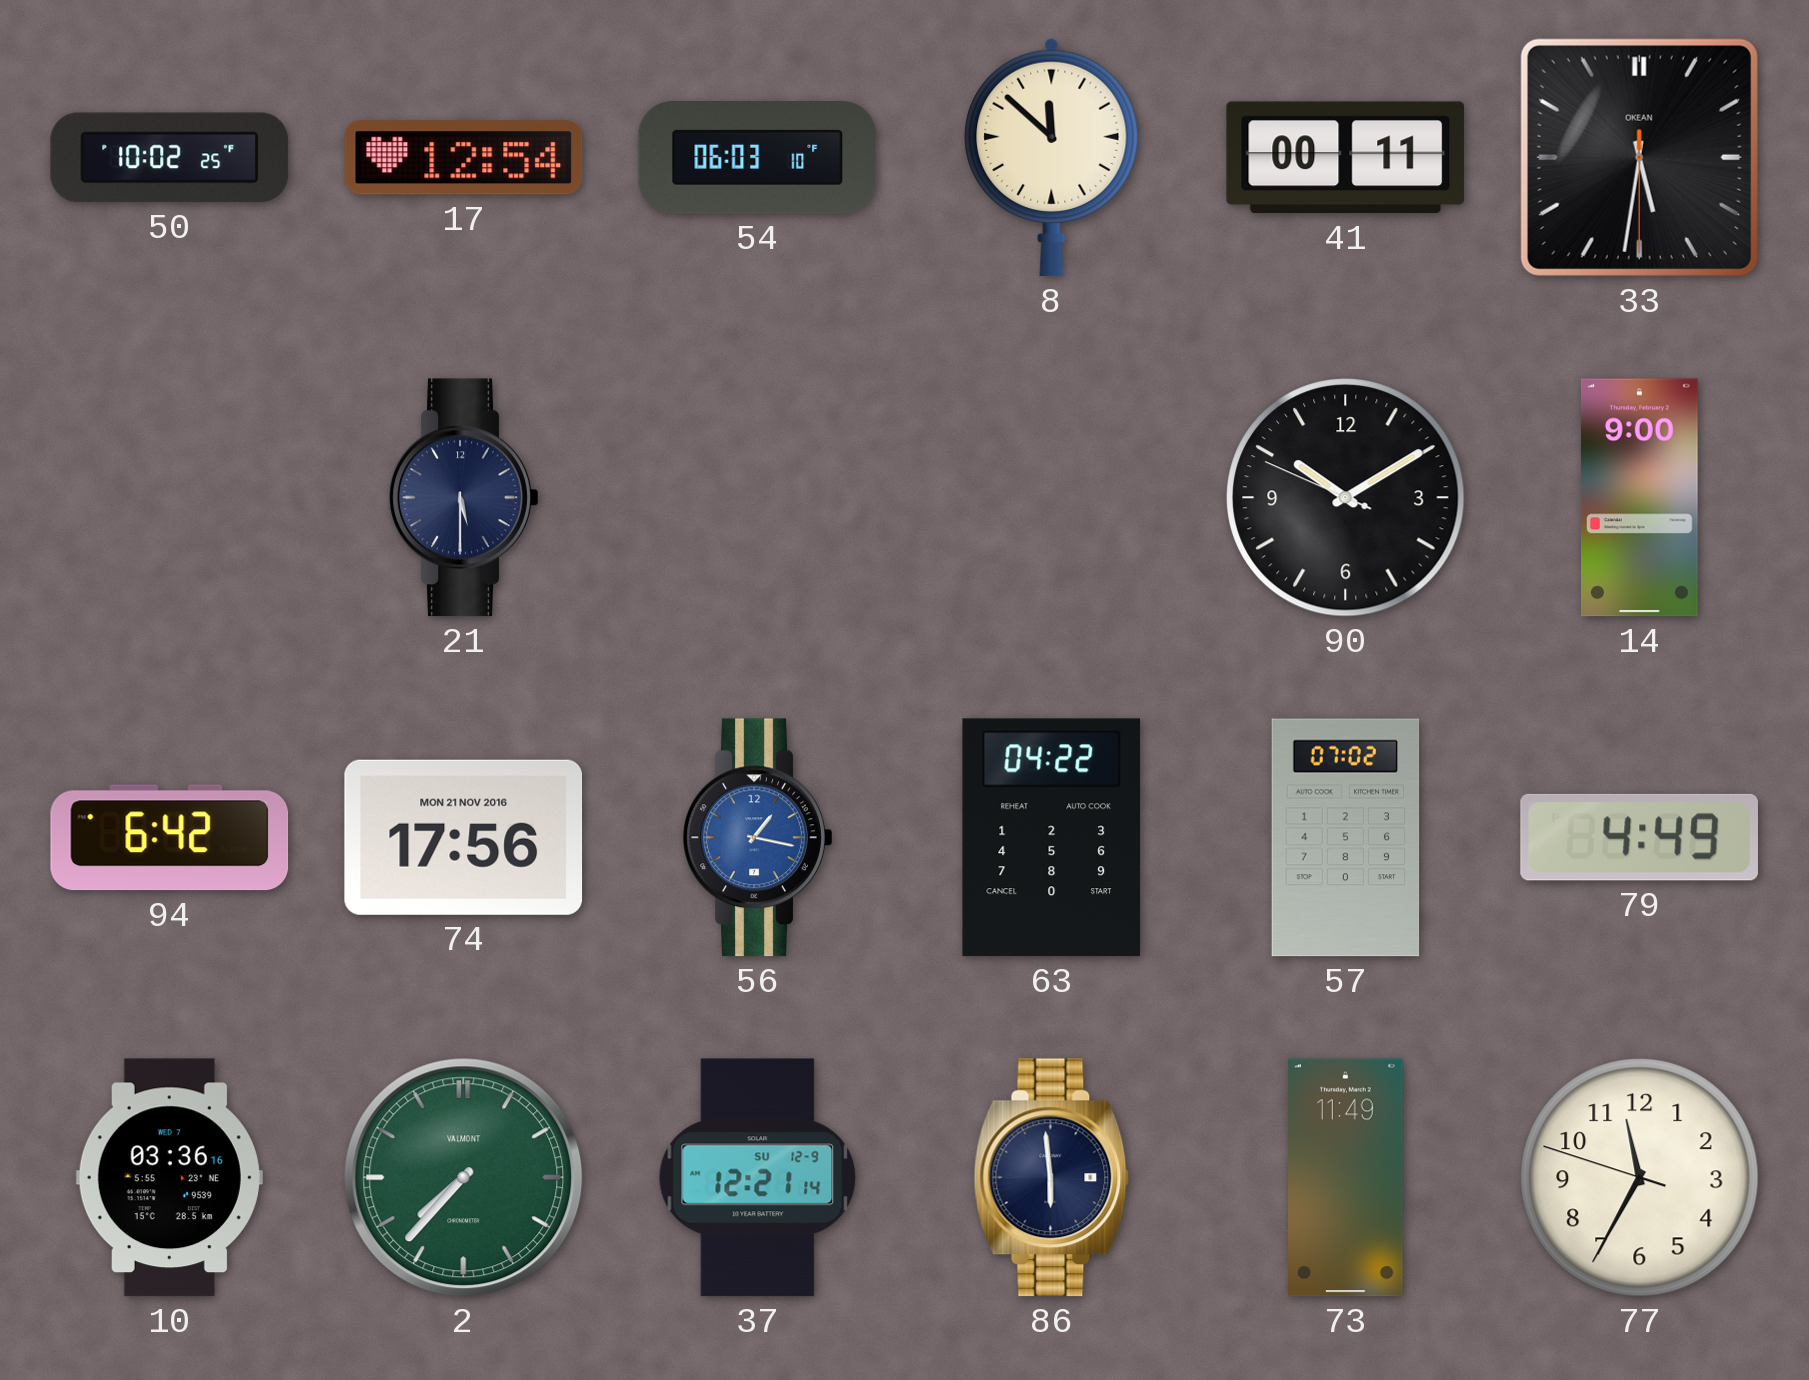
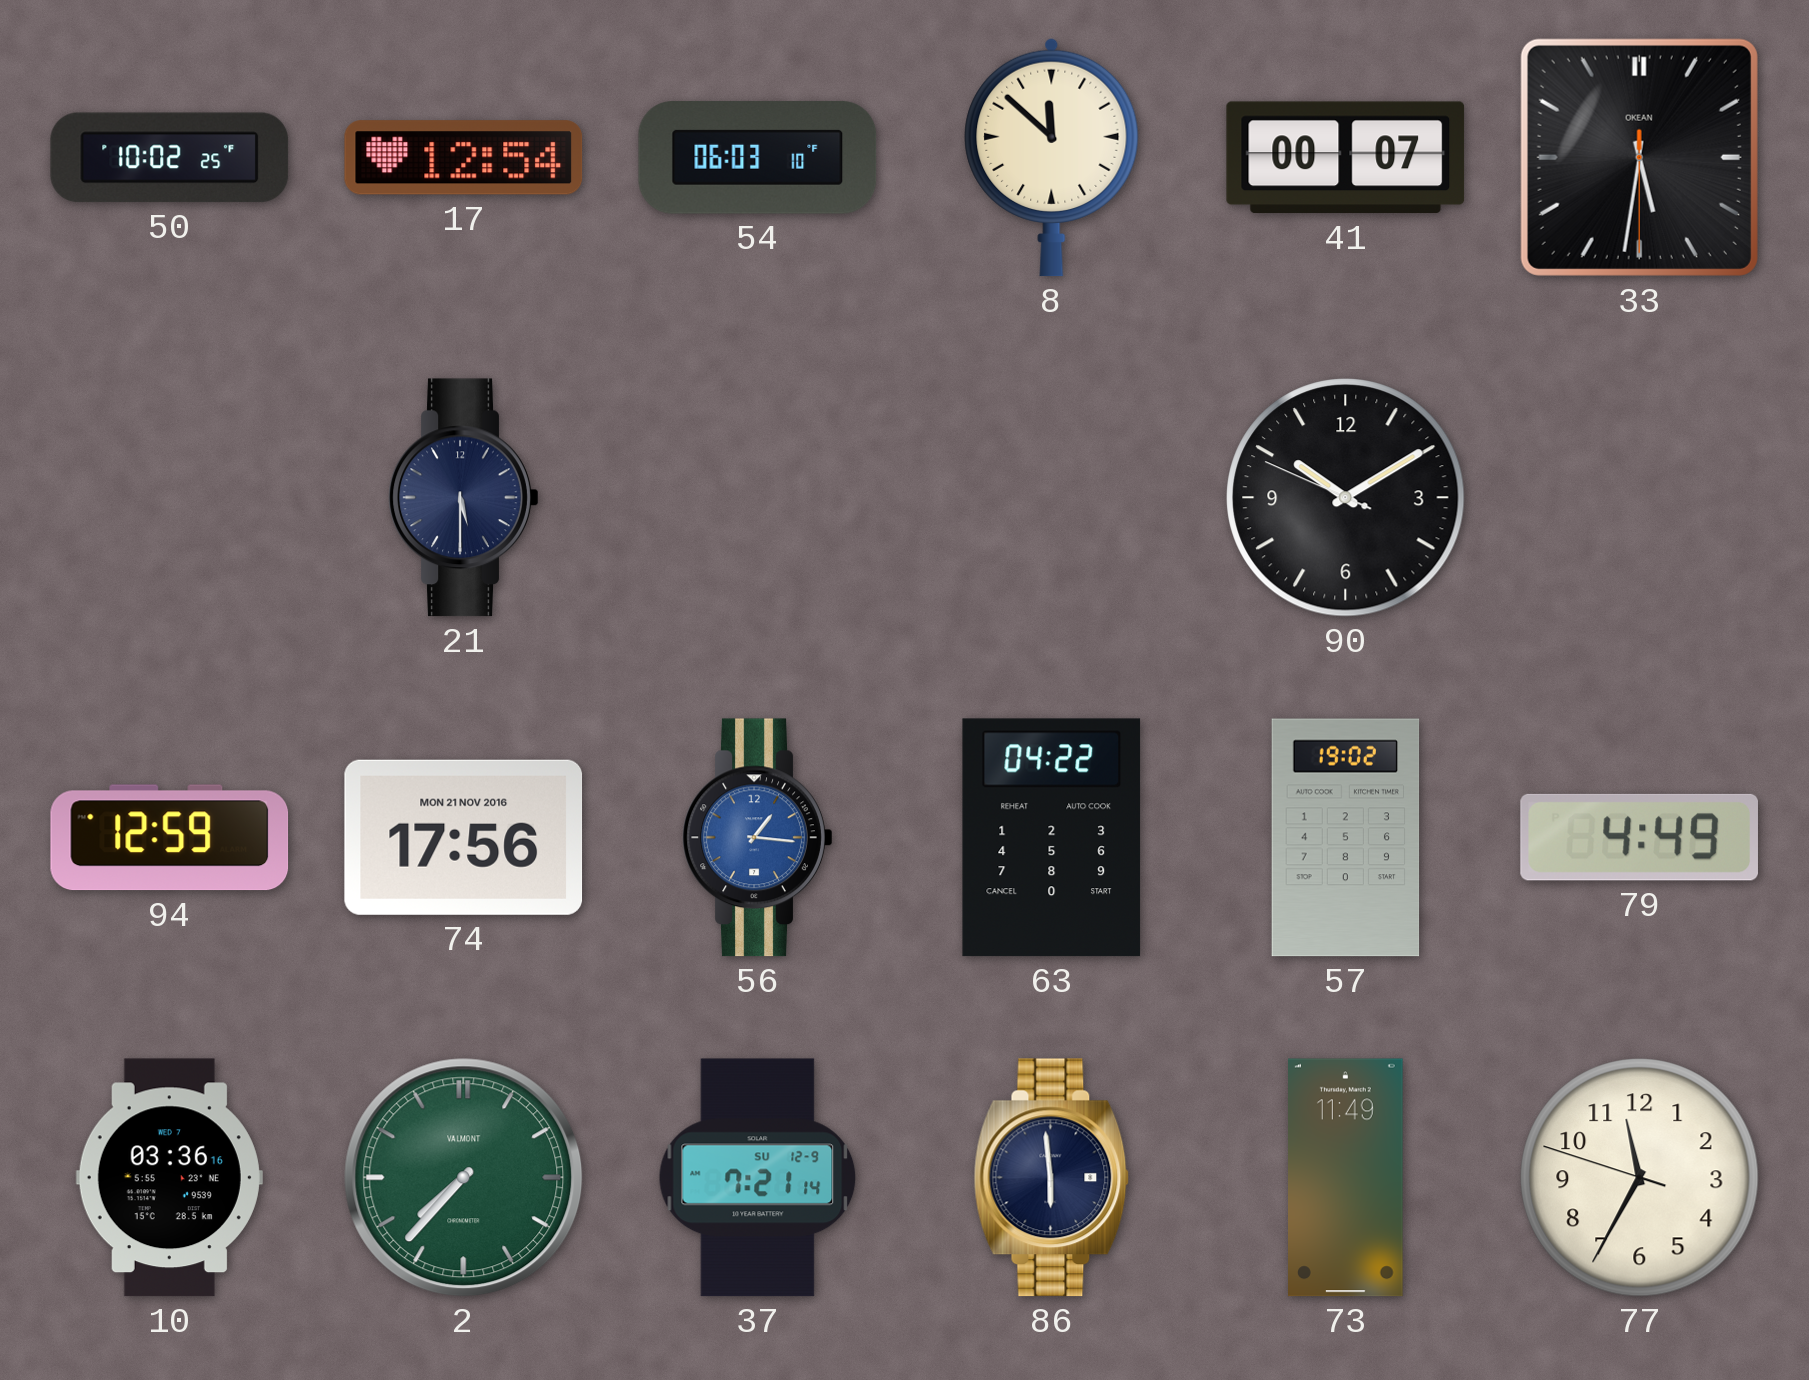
41: 00:11 -> 00:07 (1346, 158)
14: 9:00 -> none (1639, 498)
94: 6:42 -> 12:59 (170, 838)
56: 1:17 -> 1:16 (758, 838)
57: 07:02 -> 19:02 (1346, 838)
37: 12:21 -> 7:21 (758, 1178)
